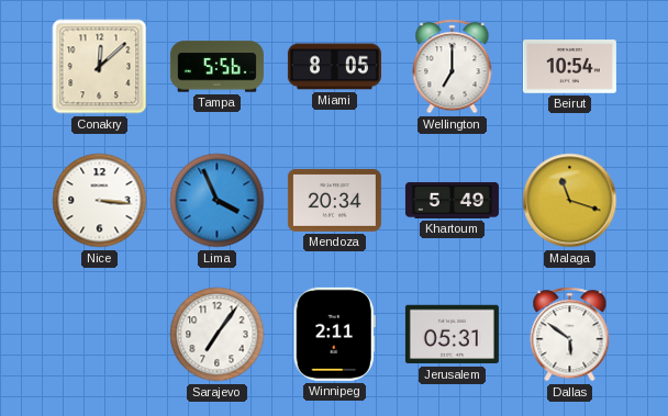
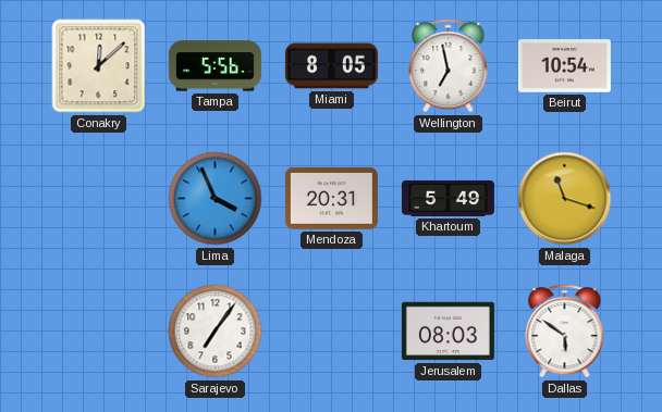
Wellington: 7:00 -> 6:58 (449, 66)
Nice: 3:16 -> none (100, 201)
Mendoza: 20:34 -> 20:31 (331, 198)
Winnipeg: 2:11 -> none (334, 334)
Jerusalem: 05:31 -> 08:03 (448, 332)
